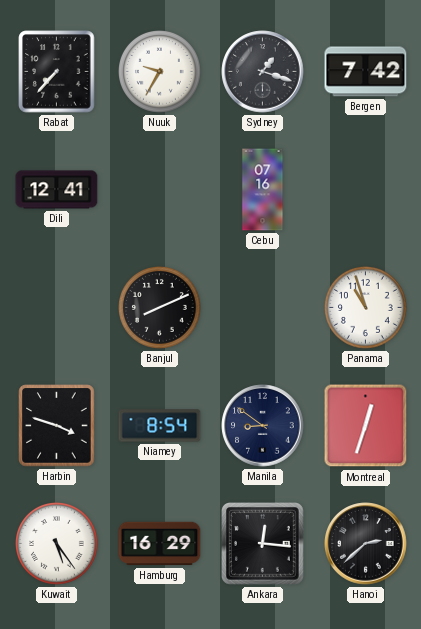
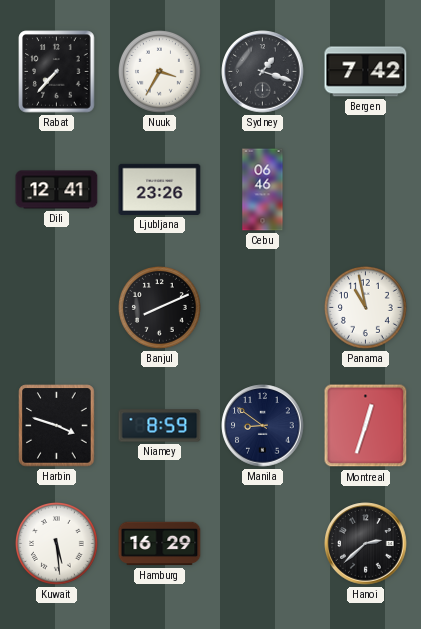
Nuuk: 9:35 -> 3:35 (160, 72)
Ljubljana: none -> 23:26 (160, 189)
Cebu: 07:16 -> 06:46 (263, 190)
Panama: 10:57 -> 10:58 (366, 308)
Niamey: 8:54 -> 8:59 (160, 426)
Kuwait: 5:24 -> 5:29 (57, 544)
Ankara: 12:16 -> none (263, 544)
